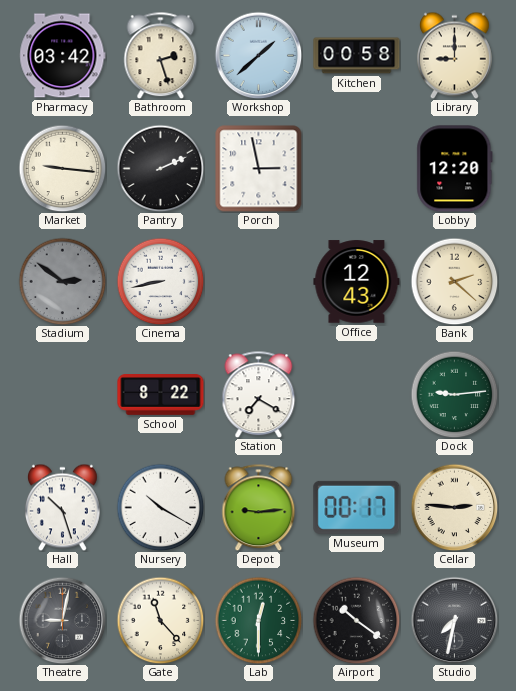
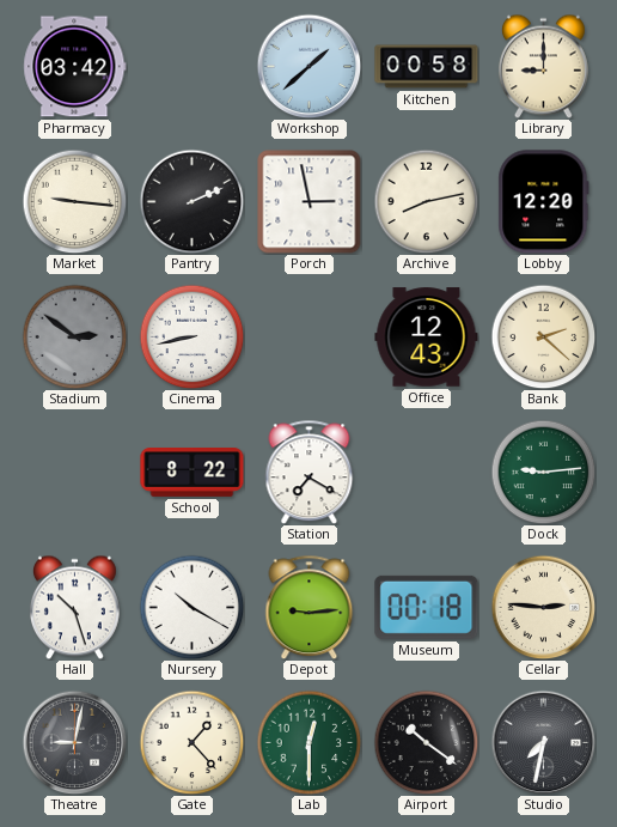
Bathroom: 2:27 -> none (161, 55)
Archive: none -> 8:13 (426, 201)
Museum: 00:17 -> 00:18 (427, 607)
Gate: 11:23 -> 1:23 (191, 742)
